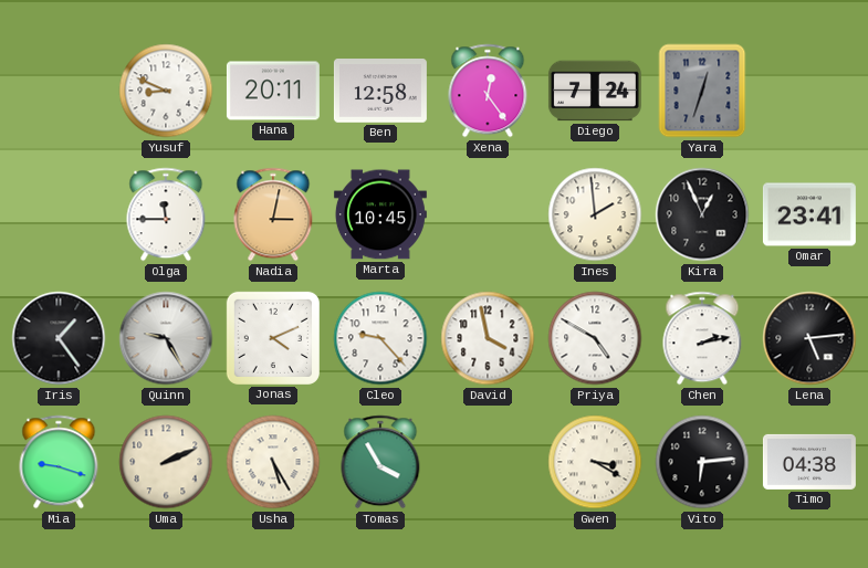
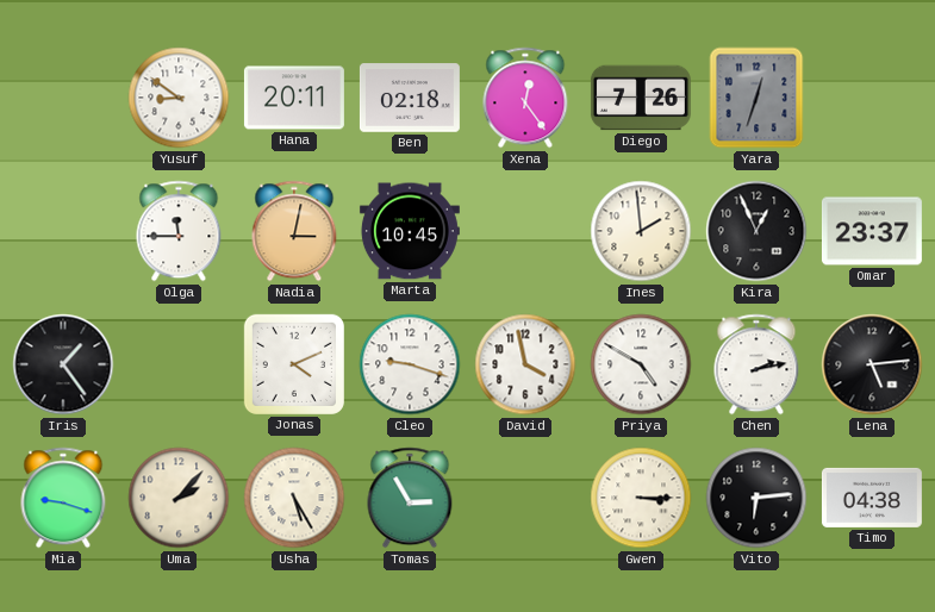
Yusuf: 8:49 -> 8:51 (179, 98)
Ben: 12:58 -> 02:18 (410, 98)
Diego: 7:24 -> 7:26 (641, 98)
Omar: 23:41 -> 23:37 (872, 231)
Quinn: 9:25 -> none (166, 338)
Cleo: 9:23 -> 9:18 (410, 364)
Uma: 2:11 -> 2:07 (179, 498)
Tomas: 3:55 -> 2:55 (410, 498)
Gwen: 3:20 -> 3:15 (641, 498)
